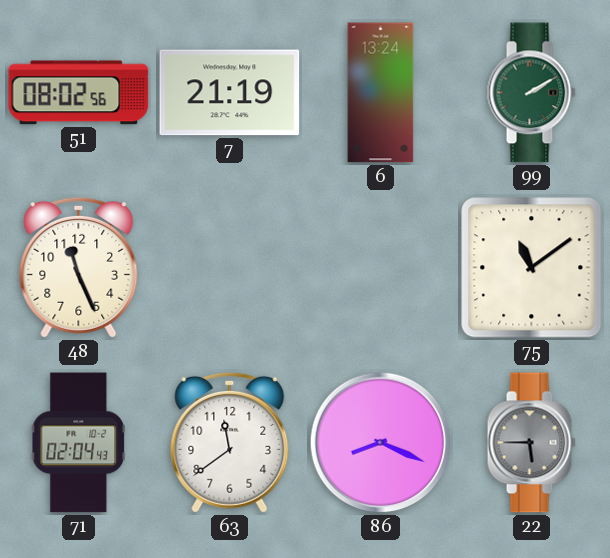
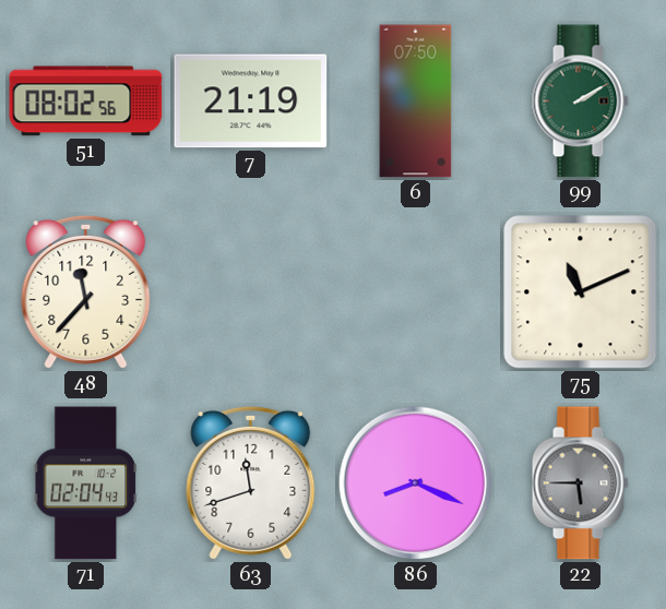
6: 13:24 -> 07:50 (416, 101)
48: 11:26 -> 11:37 (86, 291)
75: 11:09 -> 11:11 (581, 292)
63: 11:39 -> 11:42 (251, 482)
